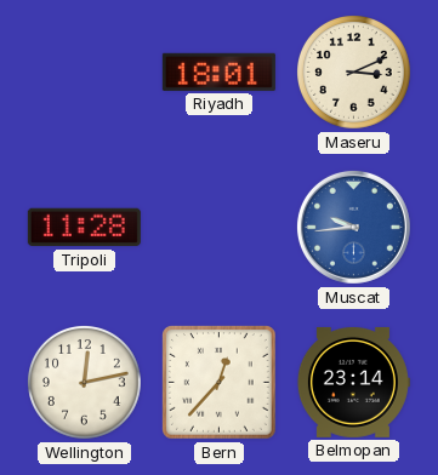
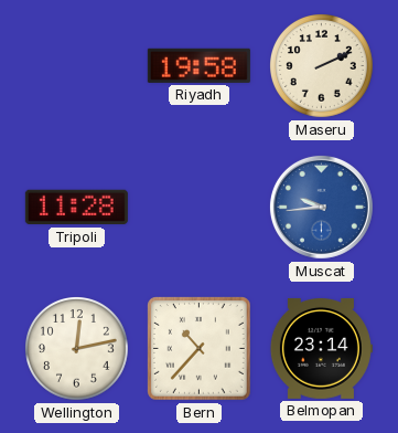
Riyadh: 18:01 -> 19:58 (198, 65)
Maseru: 3:11 -> 2:11 (322, 66)
Bern: 12:37 -> 10:37 (200, 349)
